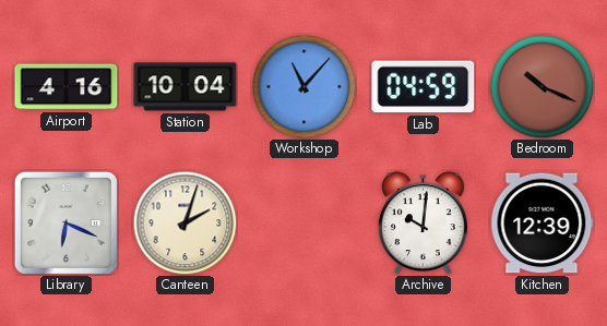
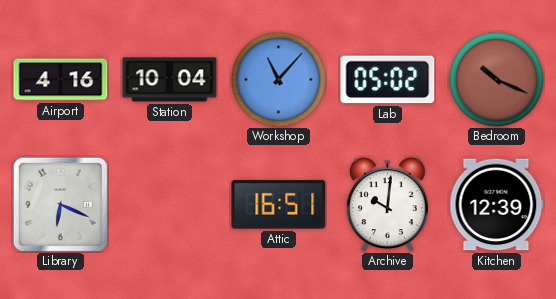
Lab: 04:59 -> 05:02 (388, 80)
Canteen: 2:03 -> none (185, 222)
Attic: none -> 16:51 (279, 205)
